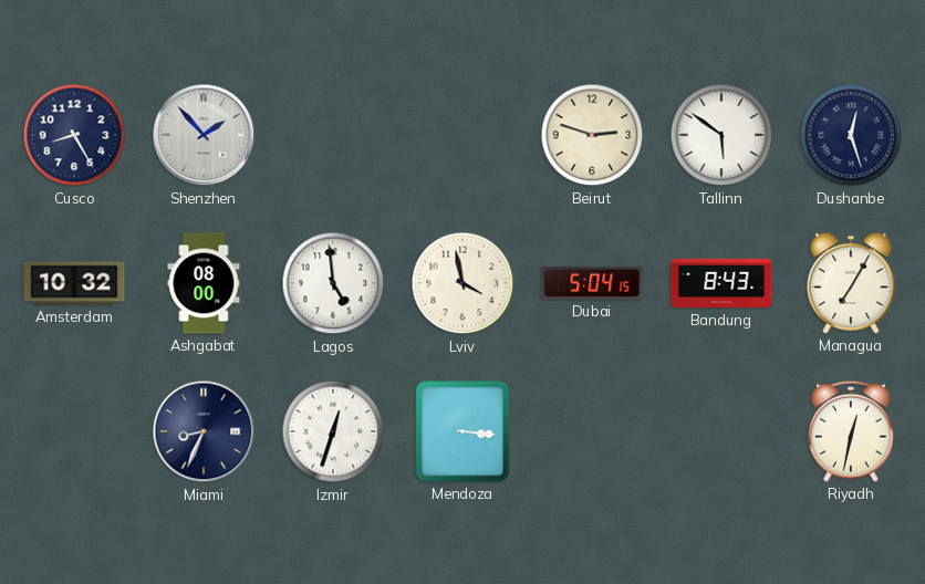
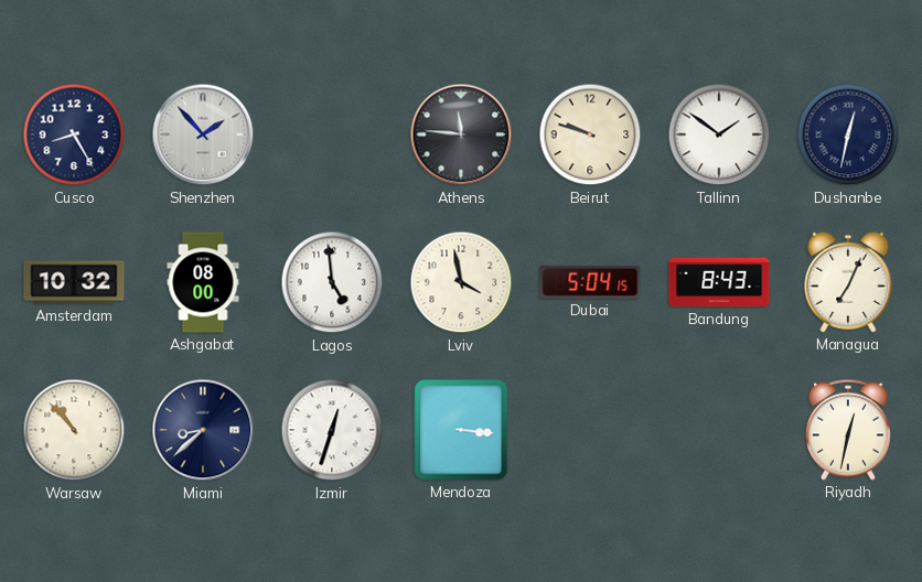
Athens: none -> 11:46 (461, 134)
Beirut: 2:48 -> 9:48 (590, 134)
Tallinn: 5:51 -> 1:51 (719, 134)
Dushanbe: 12:27 -> 12:32 (848, 134)
Managua: 7:05 -> 7:04 (848, 282)
Warsaw: none -> 10:53 (74, 430)
Miami: 8:34 -> 8:38 (203, 430)
